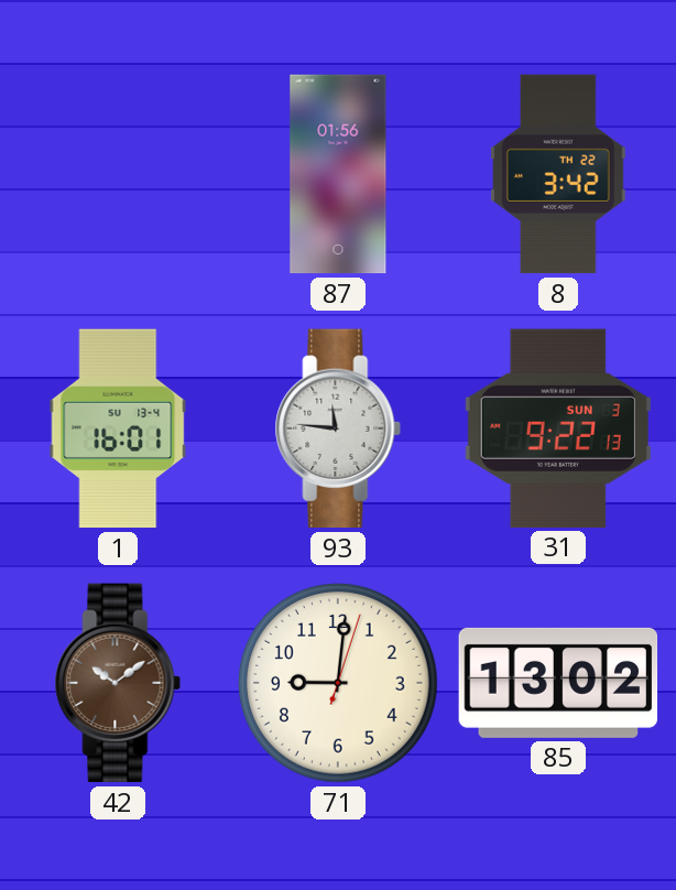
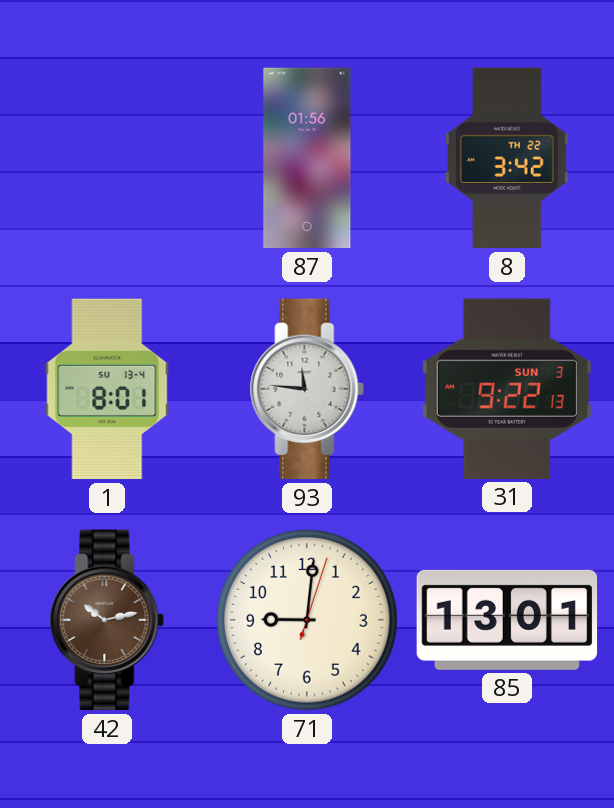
1: 16:01 -> 8:01 (107, 389)
42: 10:09 -> 10:13 (107, 620)
85: 13:02 -> 13:01 (507, 620)
